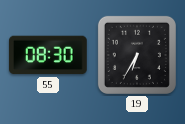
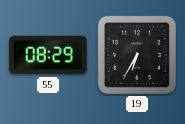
55: 08:30 -> 08:29 (49, 55)
